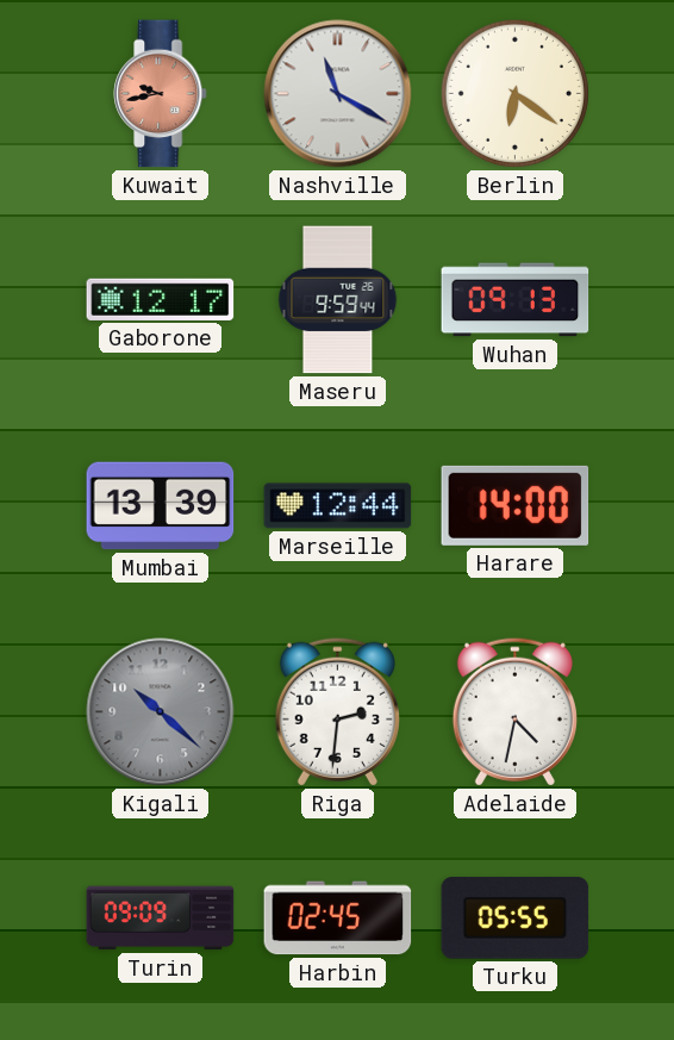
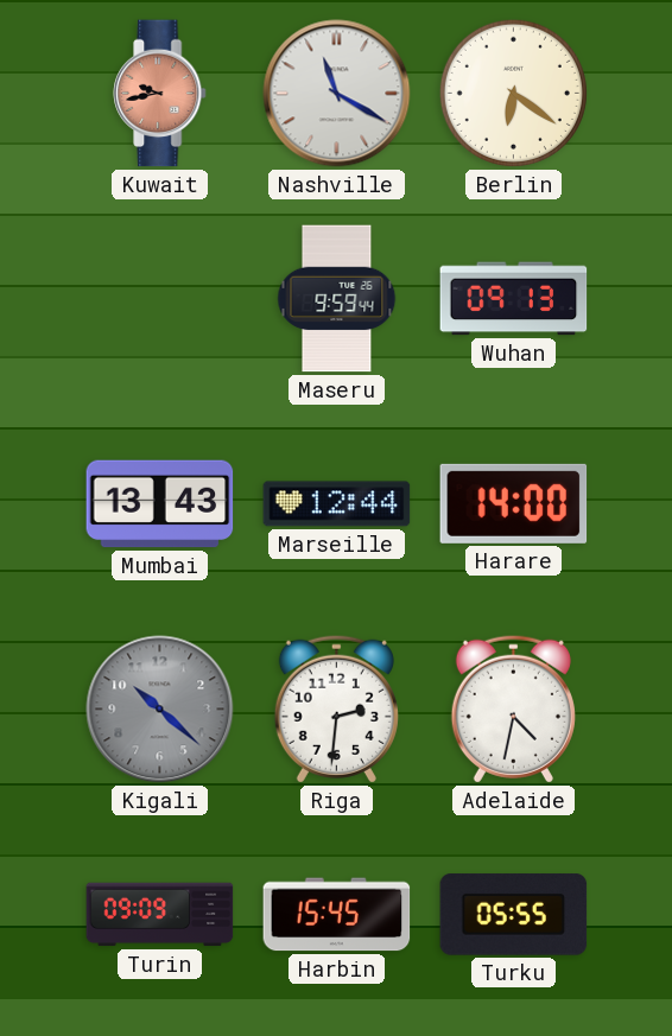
Gaborone: 12:17 -> none (161, 299)
Mumbai: 13:39 -> 13:43 (160, 504)
Harbin: 02:45 -> 15:45 (337, 915)
